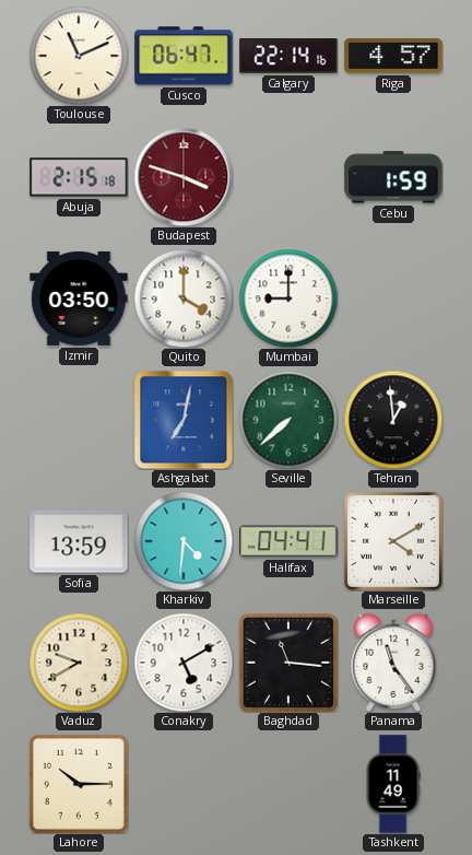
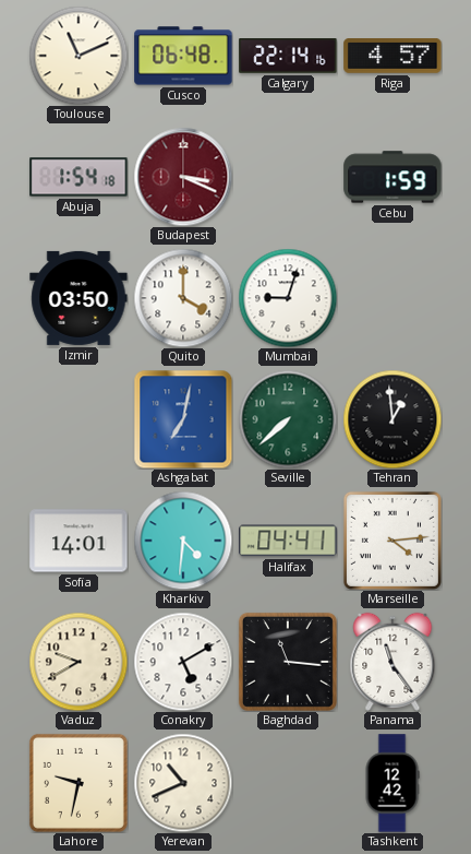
Cusco: 06:47 -> 06:48 (183, 56)
Abuja: 2:15 -> 1:54 (78, 177)
Budapest: 3:48 -> 3:19 (183, 177)
Mumbai: 9:00 -> 9:03 (288, 298)
Sofia: 13:59 -> 14:01 (78, 541)
Marseille: 4:10 -> 4:14 (392, 541)
Lahore: 10:15 -> 9:32 (78, 783)
Yerevan: none -> 10:41 (183, 783)
Tashkent: 11:49 -> 12:42 (392, 783)
